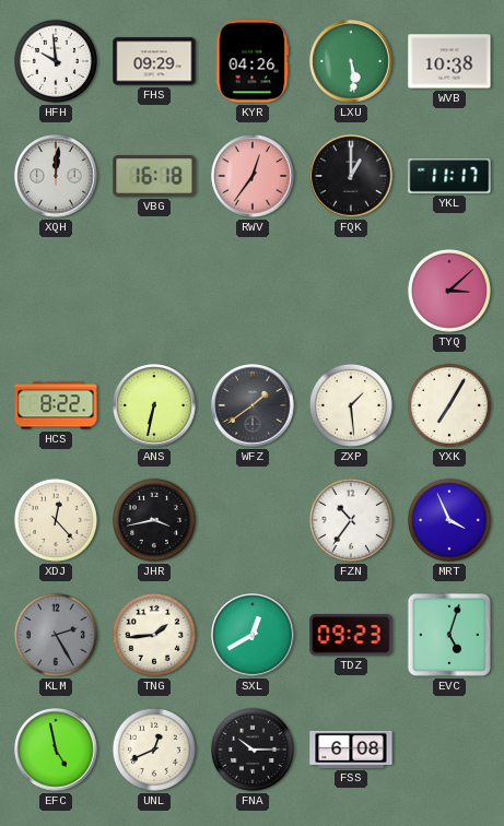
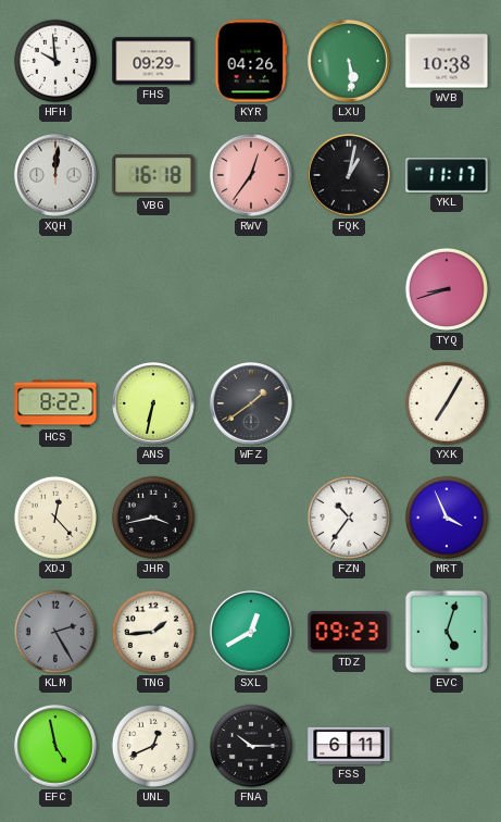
FQK: 1:00 -> 1:02 (349, 175)
TYQ: 3:08 -> 8:42 (447, 289)
ZXP: 1:29 -> none (351, 405)
FSS: 6:08 -> 6:11 (349, 746)
